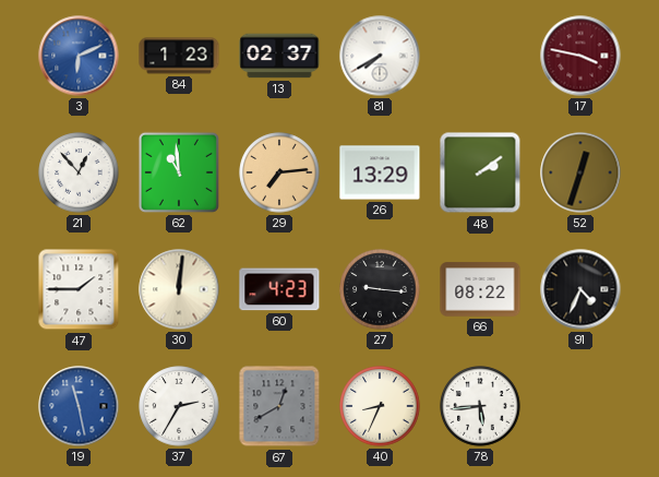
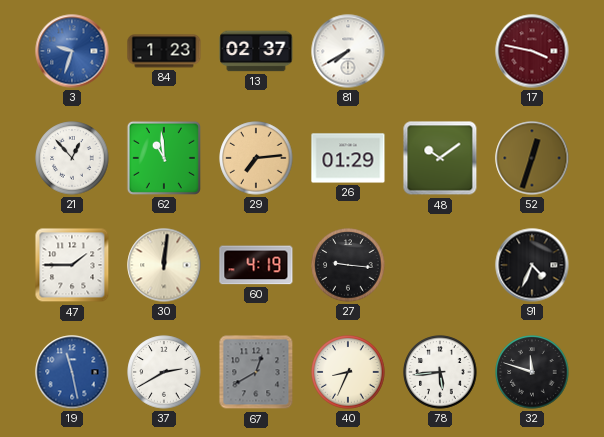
3: 6:11 -> 9:33 (72, 51)
26: 13:29 -> 01:29 (348, 158)
48: 2:09 -> 10:09 (440, 158)
60: 4:23 -> 4:19 (256, 265)
66: 08:22 -> none (480, 289)
37: 2:35 -> 2:40 (164, 372)
32: none -> 11:48 (532, 372)
